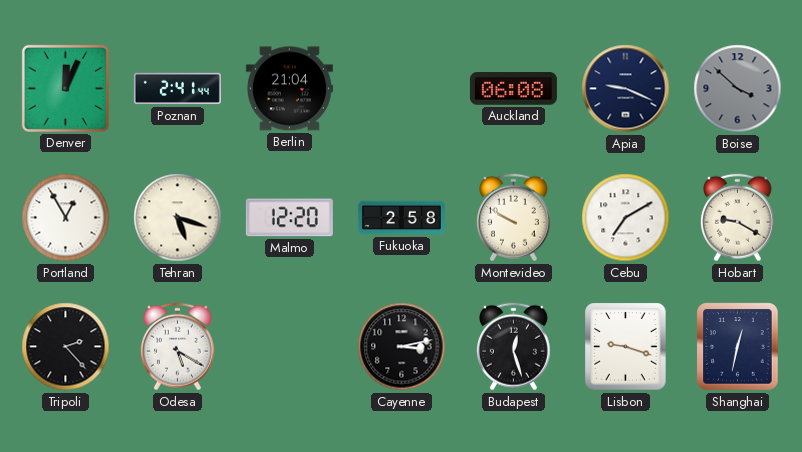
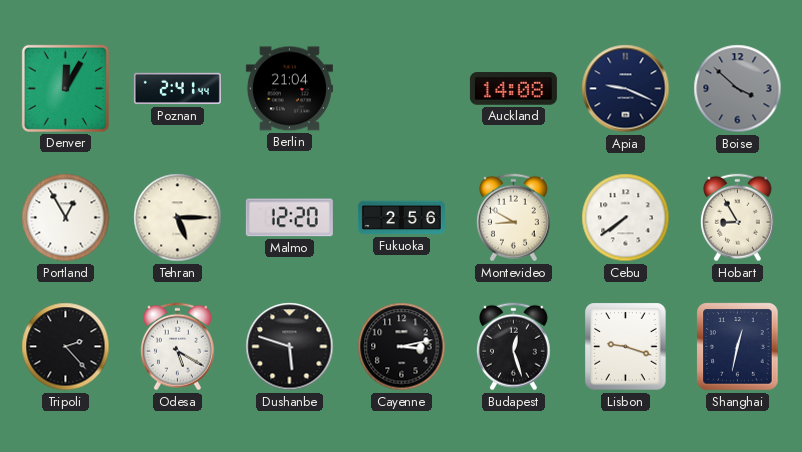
Denver: 12:04 -> 12:05 (65, 88)
Auckland: 06:08 -> 14:08 (513, 89)
Tehran: 5:18 -> 5:15 (178, 218)
Fukuoka: 2:58 -> 2:56 (401, 218)
Montevideo: 9:50 -> 8:50 (513, 218)
Cebu: 7:10 -> 7:39 (626, 218)
Hobart: 9:20 -> 8:55 (737, 218)
Dushanbe: none -> 5:48 (290, 347)
